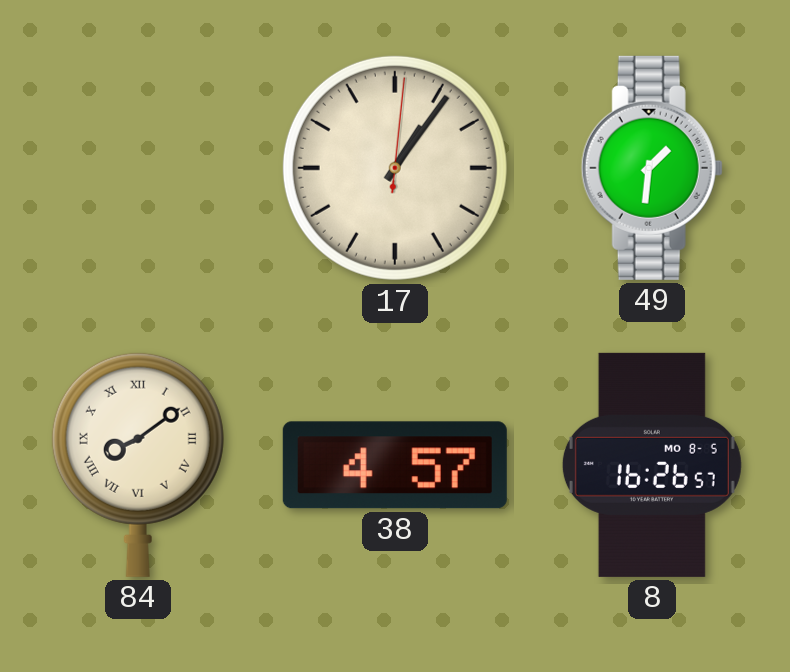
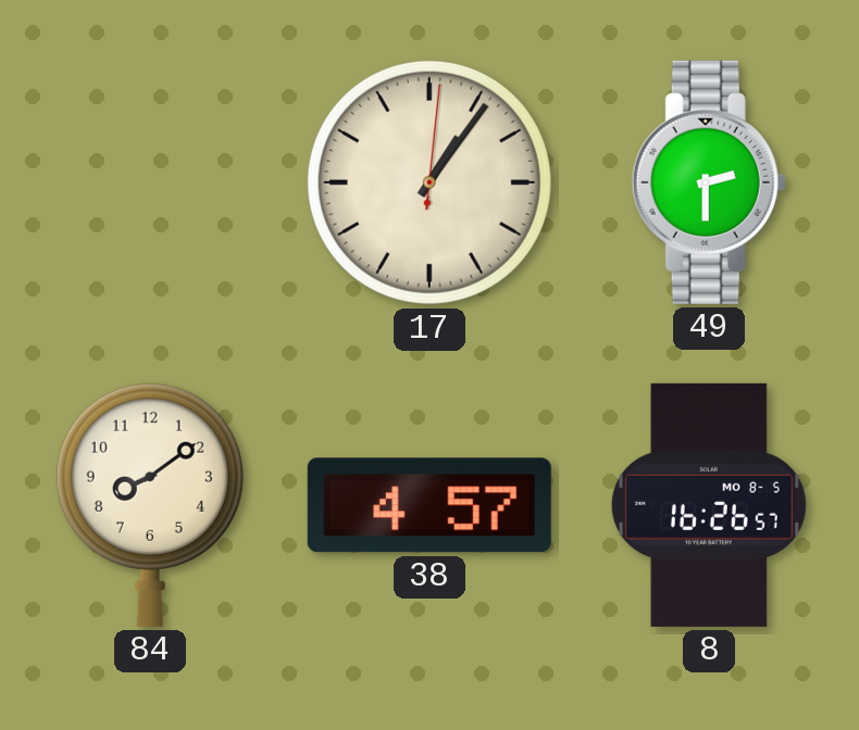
49: 1:31 -> 2:30 (709, 182)
84 numerals: Roman -> Arabic (150, 504)
